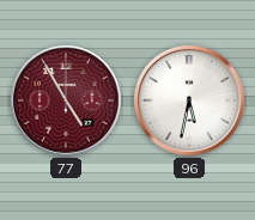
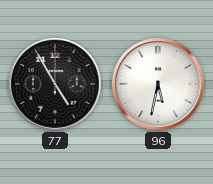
77 dial: burgundy -> black (56, 85)
